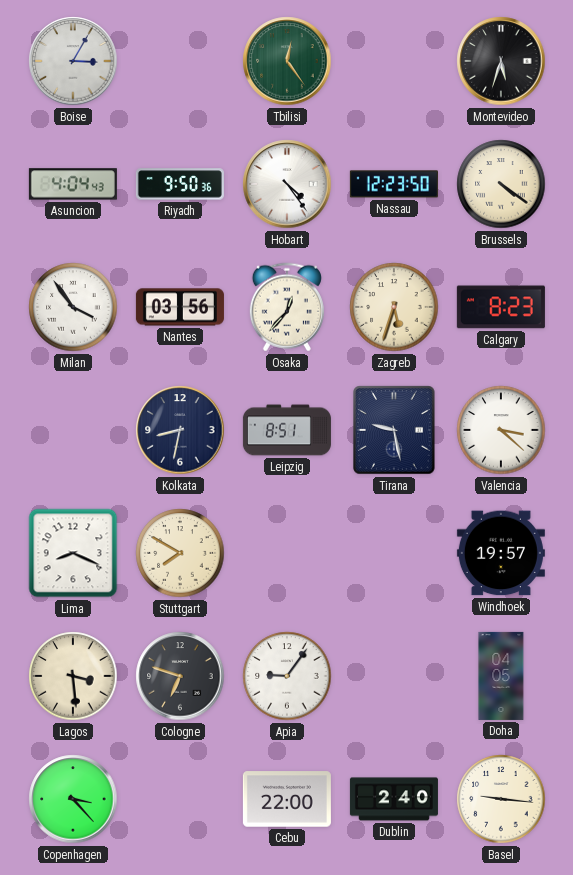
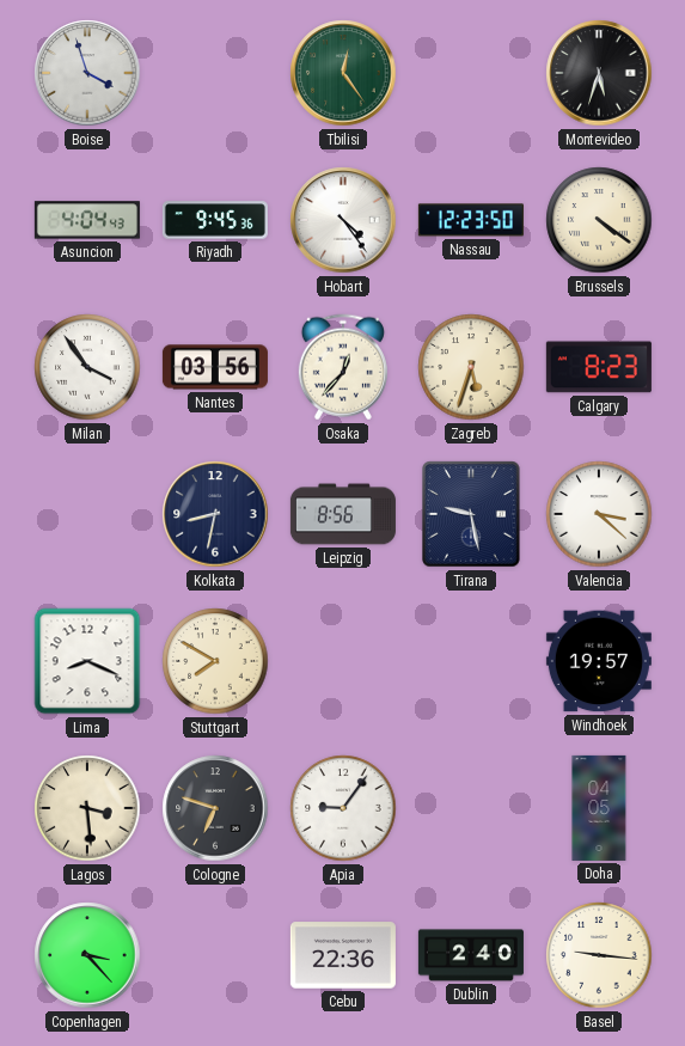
Boise: 3:05 -> 3:57 (87, 73)
Riyadh: 9:50 -> 9:45 (215, 220)
Leipzig: 8:51 -> 8:56 (343, 514)
Cebu: 22:00 -> 22:36 (343, 955)
